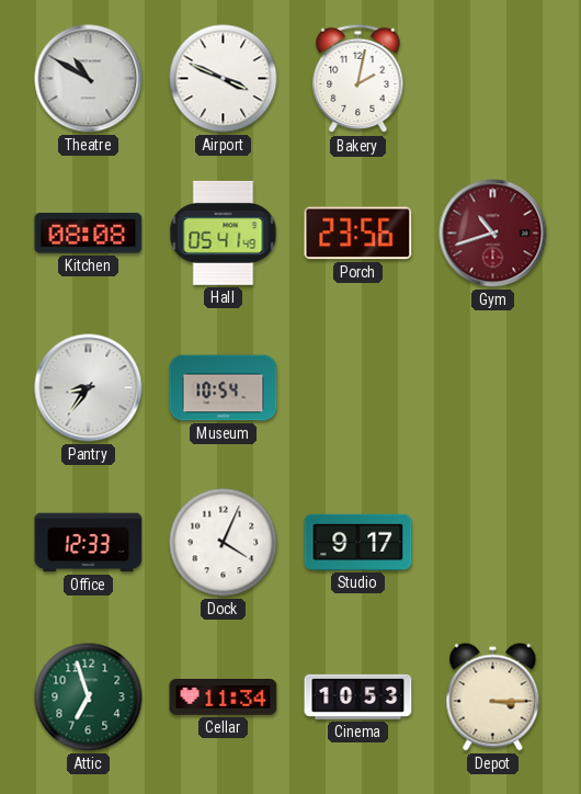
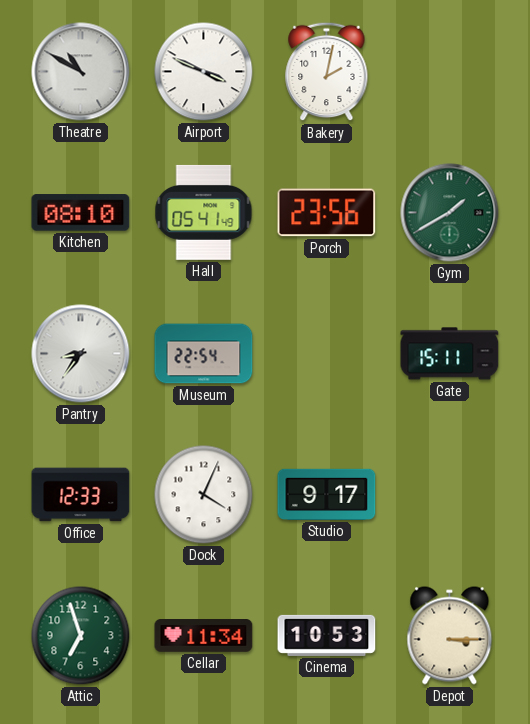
Kitchen: 08:08 -> 08:10 (81, 213)
Gym: 10:42 -> 1:40 (450, 213)
Gym dial: burgundy -> green (450, 213)
Museum: 10:54 -> 22:54 (204, 354)
Gate: none -> 15:11 (450, 354)
